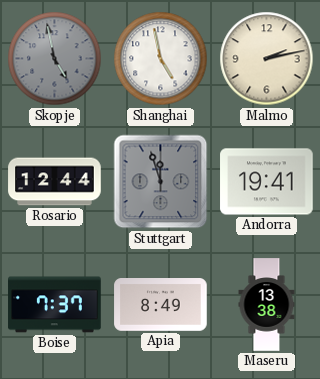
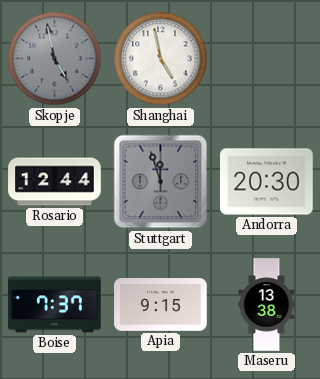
Malmo: 2:13 -> none (267, 59)
Andorra: 19:41 -> 20:30 (267, 182)
Apia: 8:49 -> 9:15 (161, 305)
